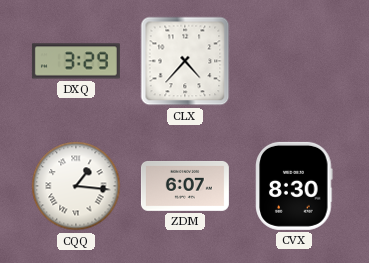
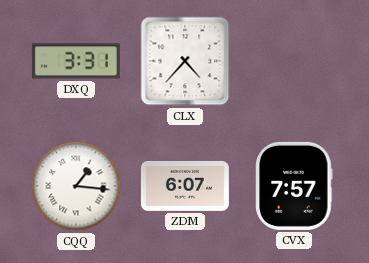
DXQ: 3:29 -> 3:31 (76, 61)
CVX: 8:30 -> 7:57 (294, 186)
